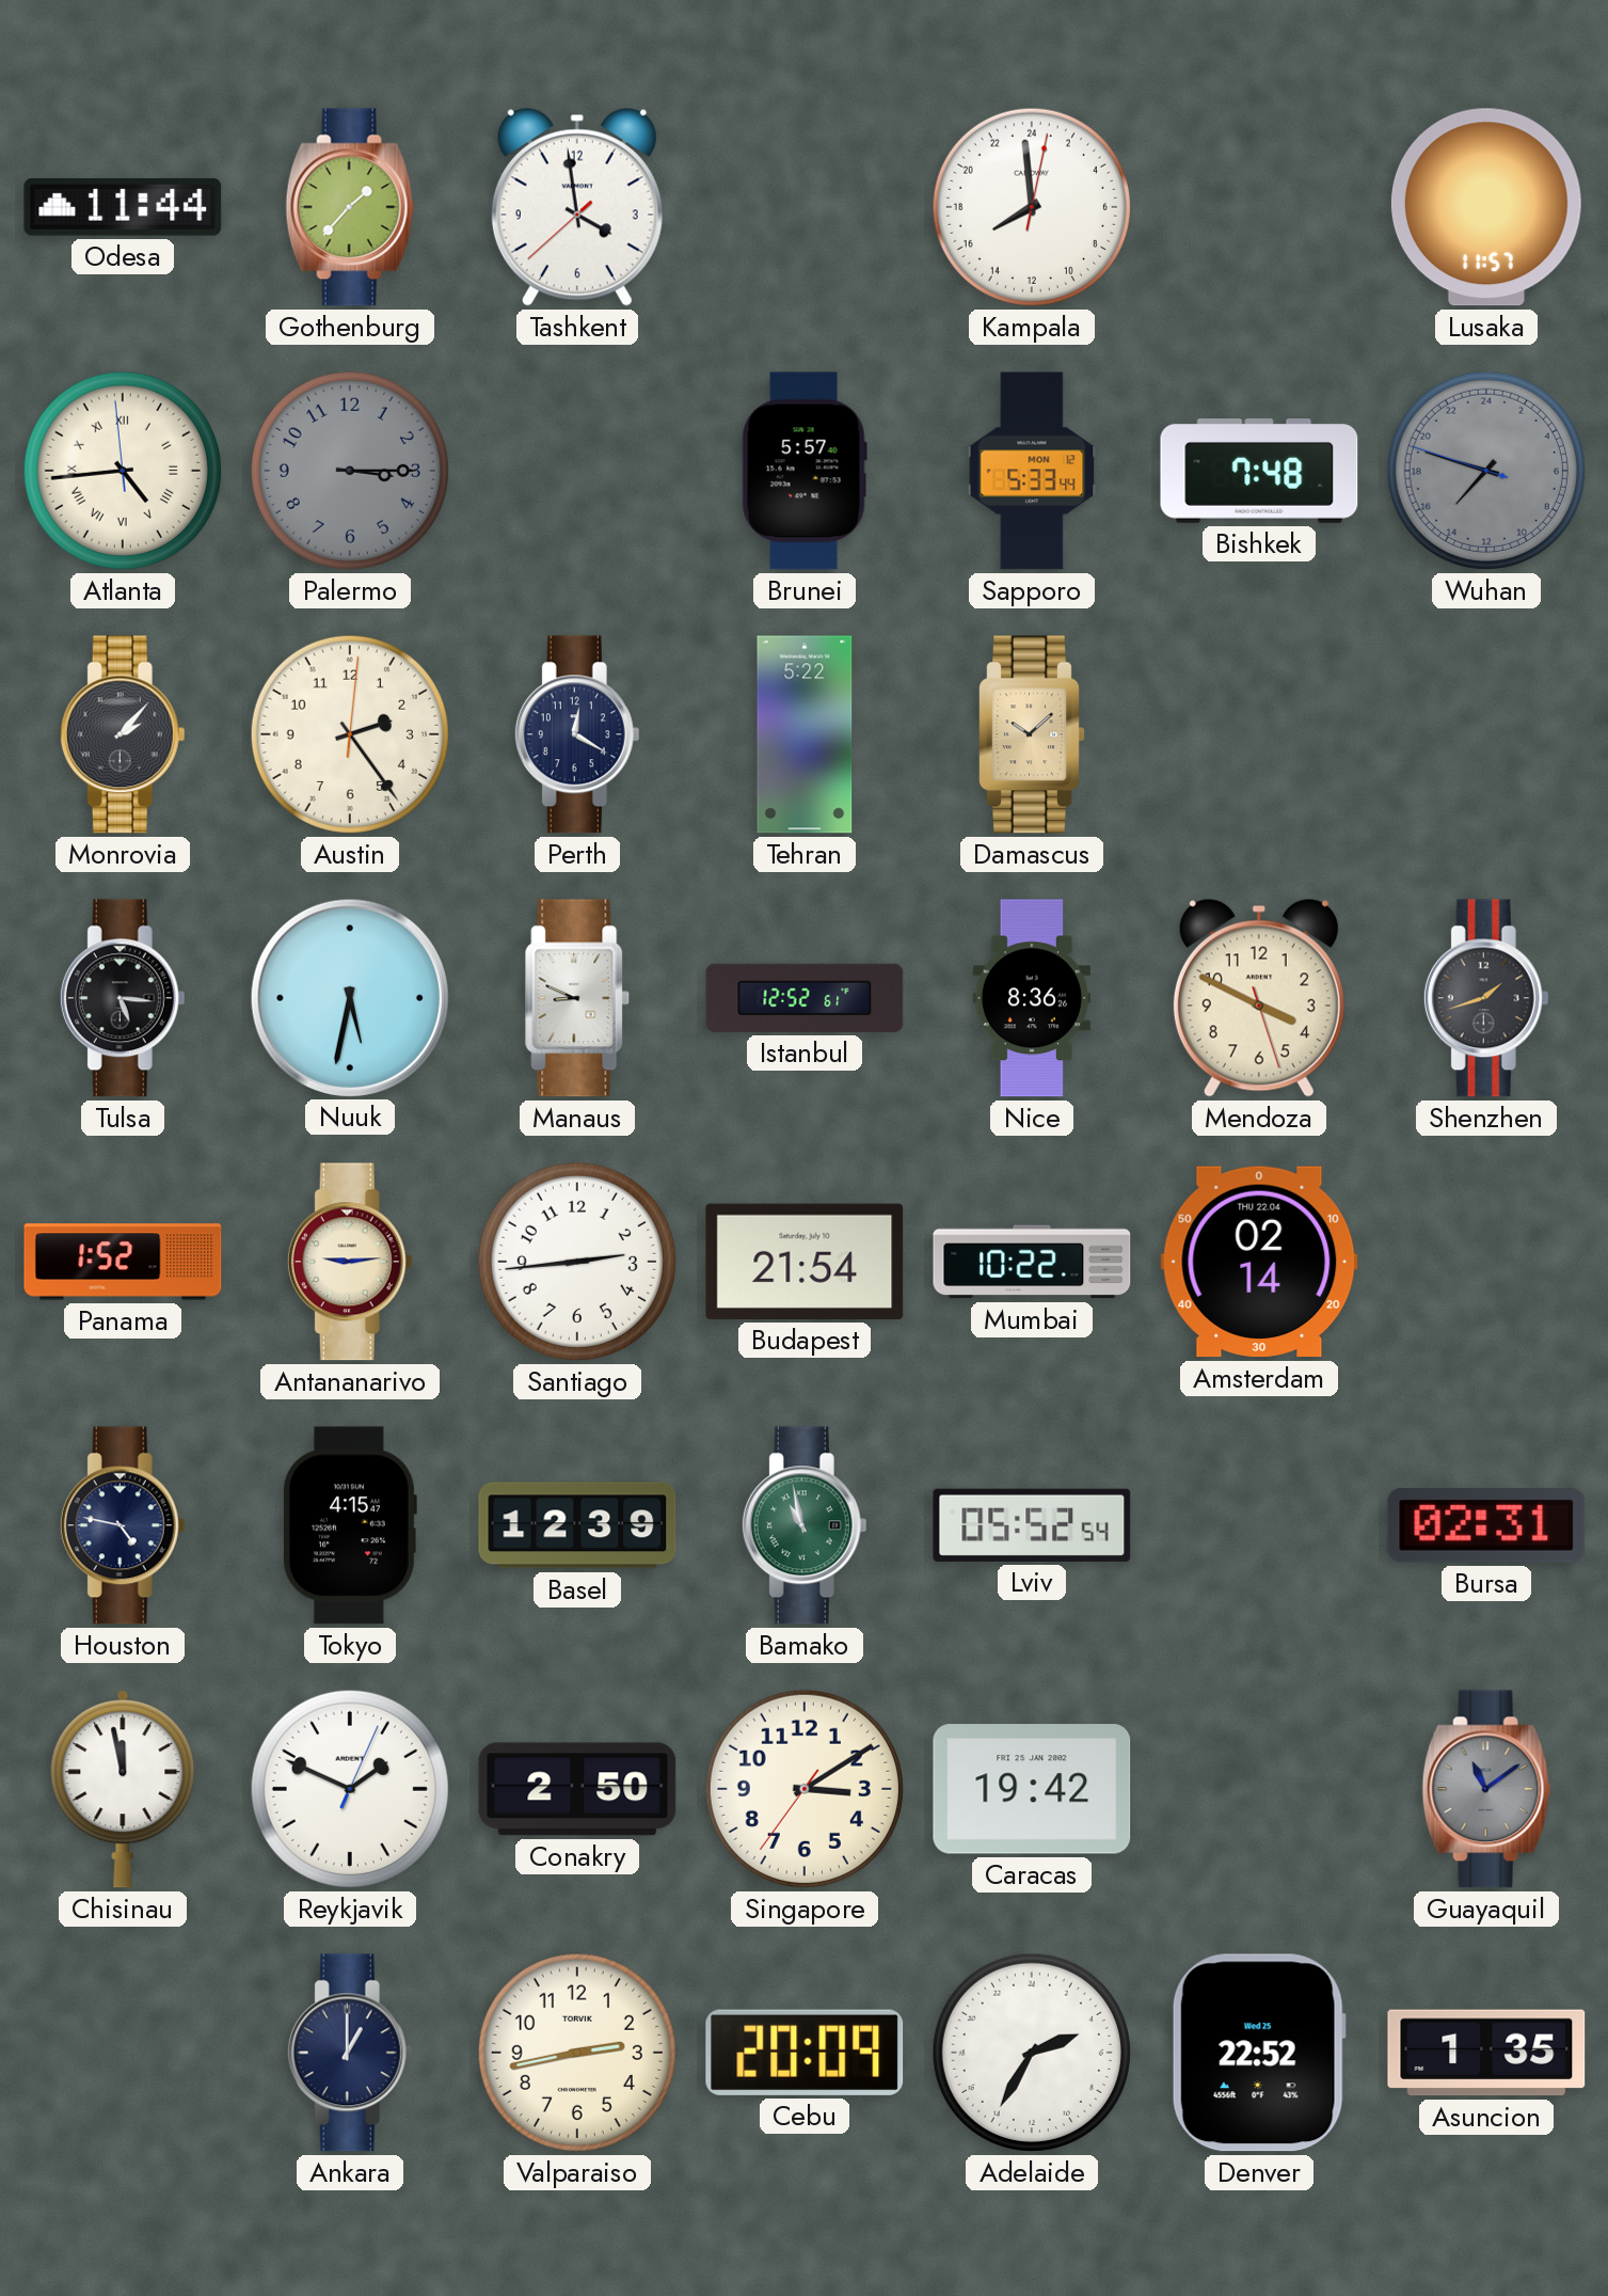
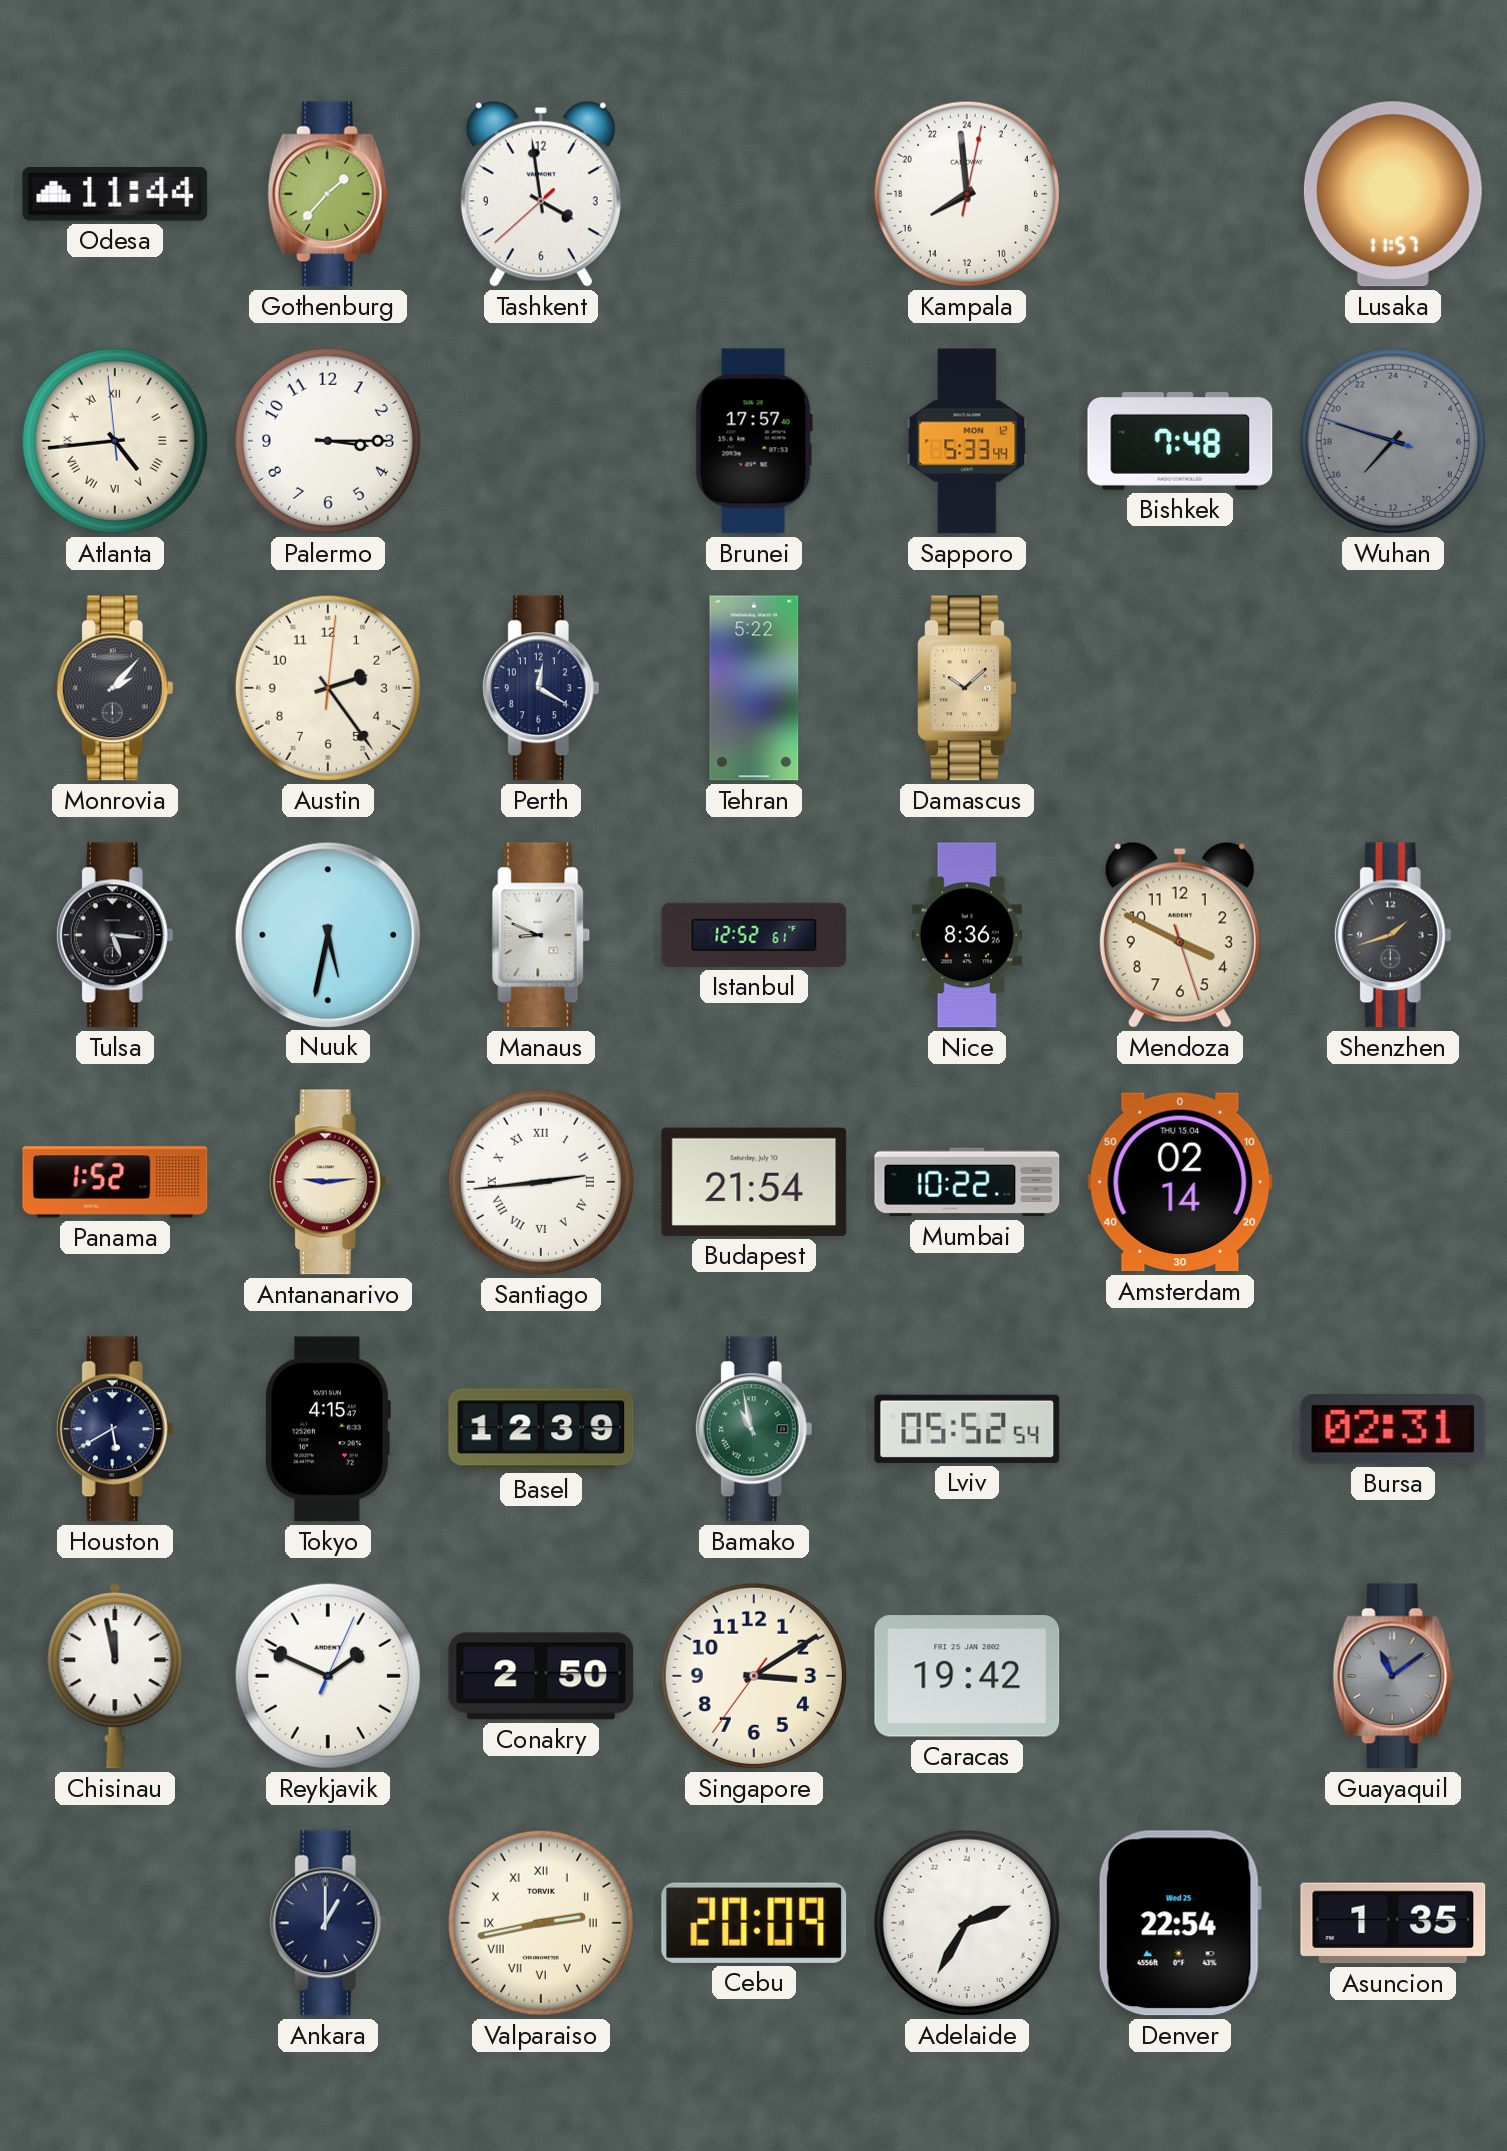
Palermo dial: grey -> white (328, 441)
Brunei: 5:57 -> 17:57 (754, 441)
Santiago numerals: Arabic -> Roman (541, 1182)
Amsterdam date: THU 22.04 -> THU 15.04 (1180, 1182)
Houston: 4:47 -> 5:40 (115, 1429)
Valparaiso numerals: Arabic -> Roman (541, 1923)
Denver: 22:52 -> 22:54 (1180, 1923)
